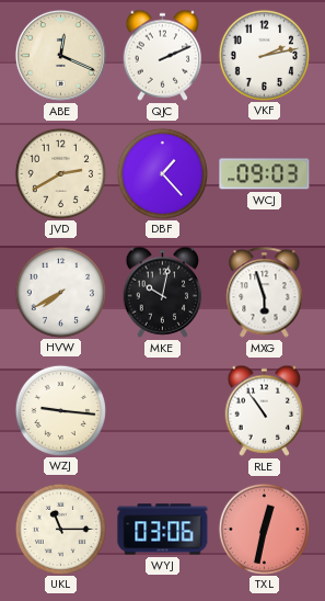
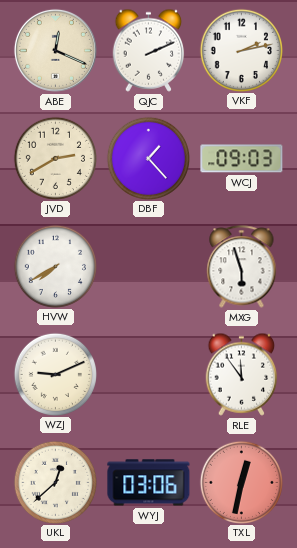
MKE: 10:02 -> none (163, 292)
WZJ: 9:16 -> 9:11 (55, 374)
RLE: 10:54 -> 11:54 (242, 374)
UKL: 11:15 -> 12:38 (55, 482)
